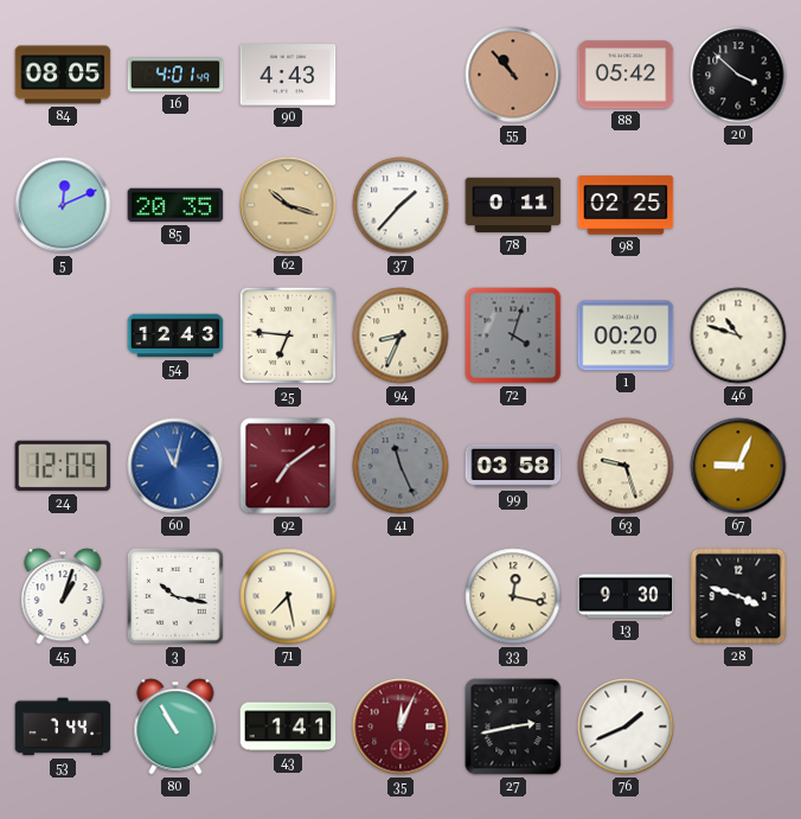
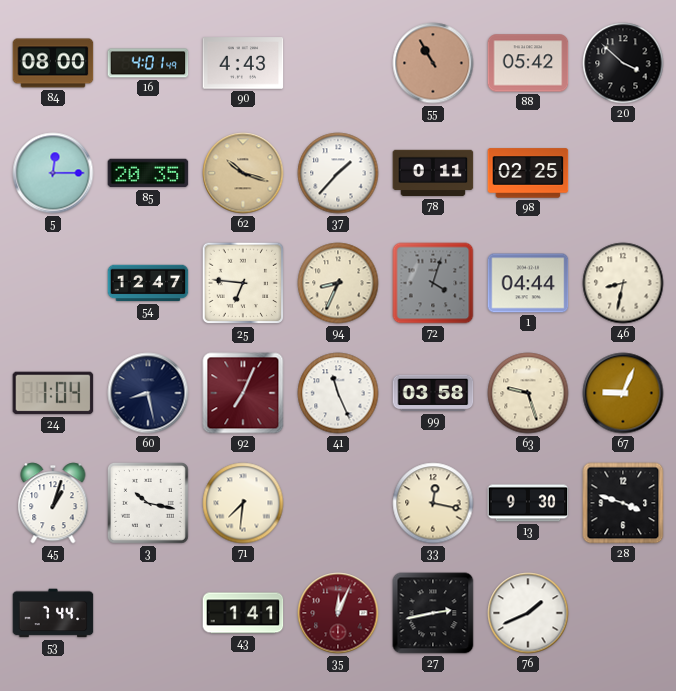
84: 08:05 -> 08:00 (53, 63)
55: 10:53 -> 10:55 (433, 63)
5: 12:11 -> 12:15 (53, 173)
54: 12:43 -> 12:47 (148, 283)
1: 00:20 -> 04:44 (528, 283)
46: 10:48 -> 8:32 (623, 283)
24: 12:09 -> 1:04 (53, 393)
60: 11:02 -> 8:28 (148, 393)
60 dial: blue -> navy (148, 393)
92: 7:09 -> 7:04 (243, 393)
41 dial: grey -> white (338, 393)
71: 7:28 -> 7:31 (243, 503)
80: 10:55 -> none (175, 727)
